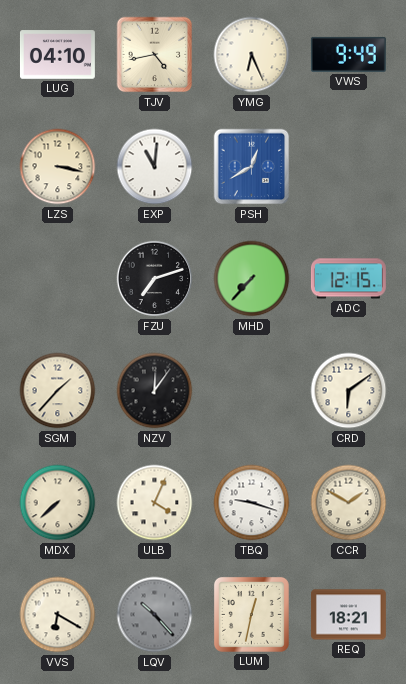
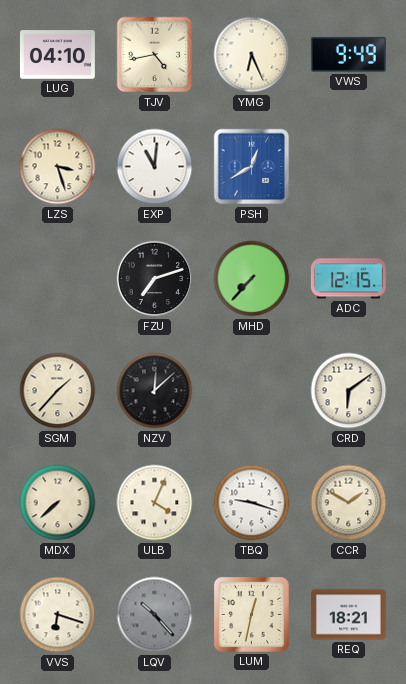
LZS: 3:17 -> 3:27 (58, 167)
NZV: 12:06 -> 12:08 (155, 391)
VVS: 6:20 -> 6:18 (58, 615)
